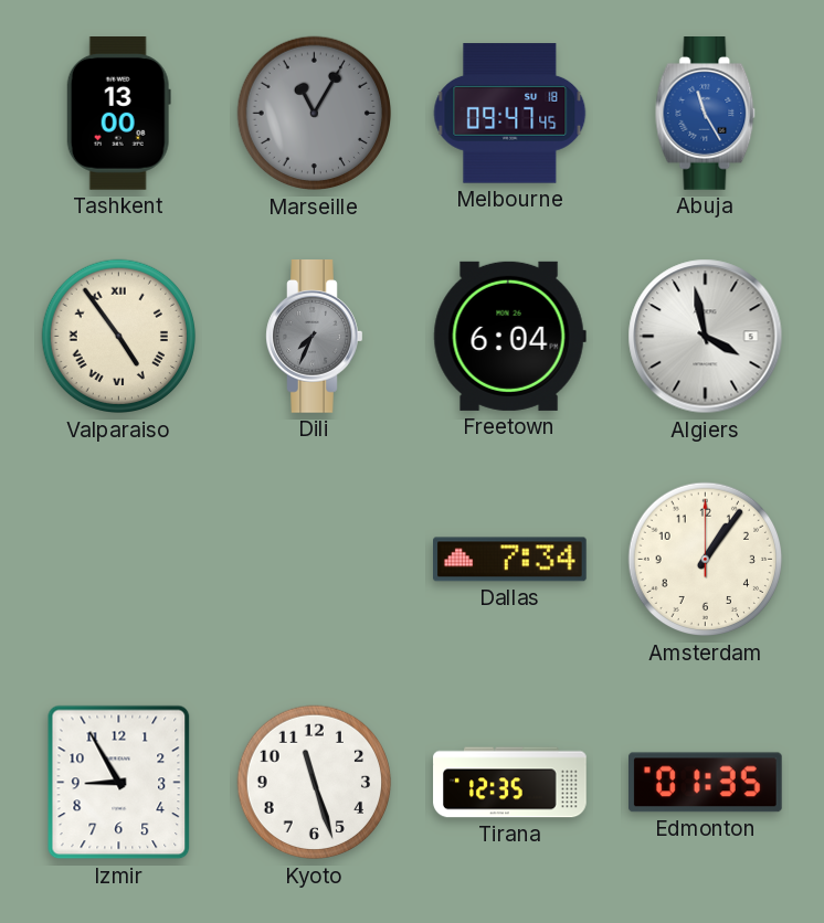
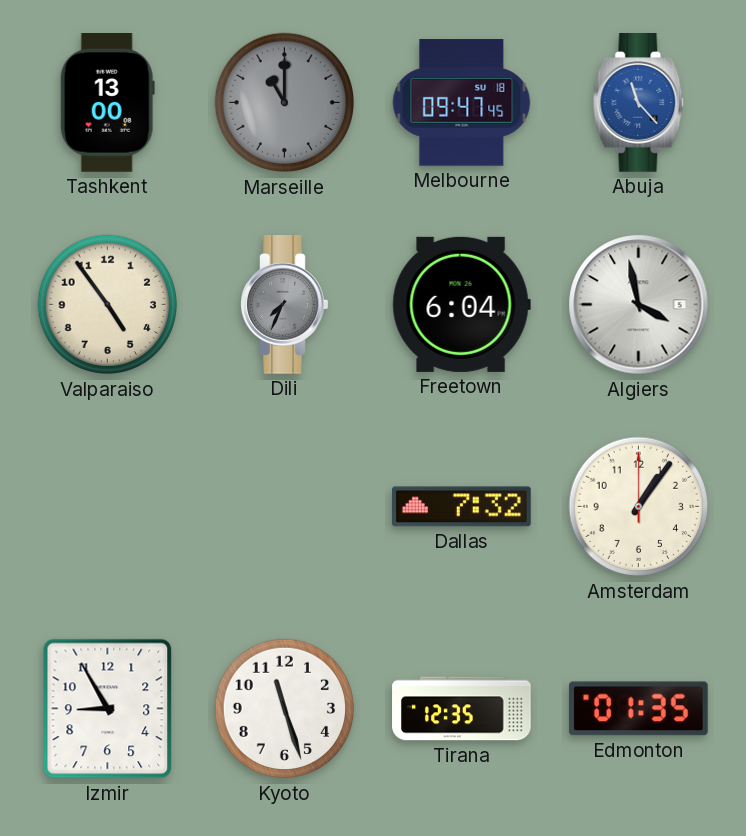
Marseille: 11:05 -> 11:00 (285, 103)
Abuja: 11:25 -> 11:23 (639, 103)
Valparaiso numerals: Roman -> Arabic (108, 305)
Dallas: 7:34 -> 7:32 (462, 507)
